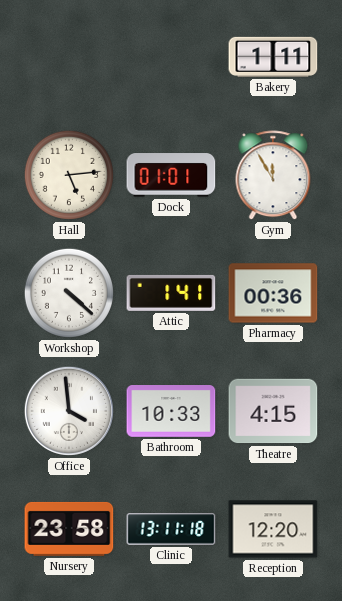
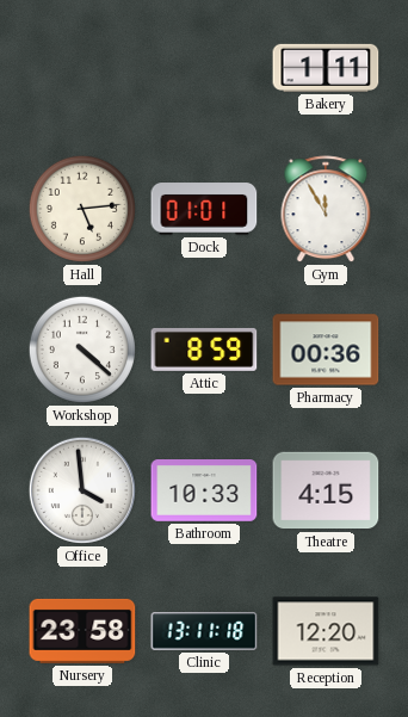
Attic: 1:41 -> 8:59 (204, 350)
